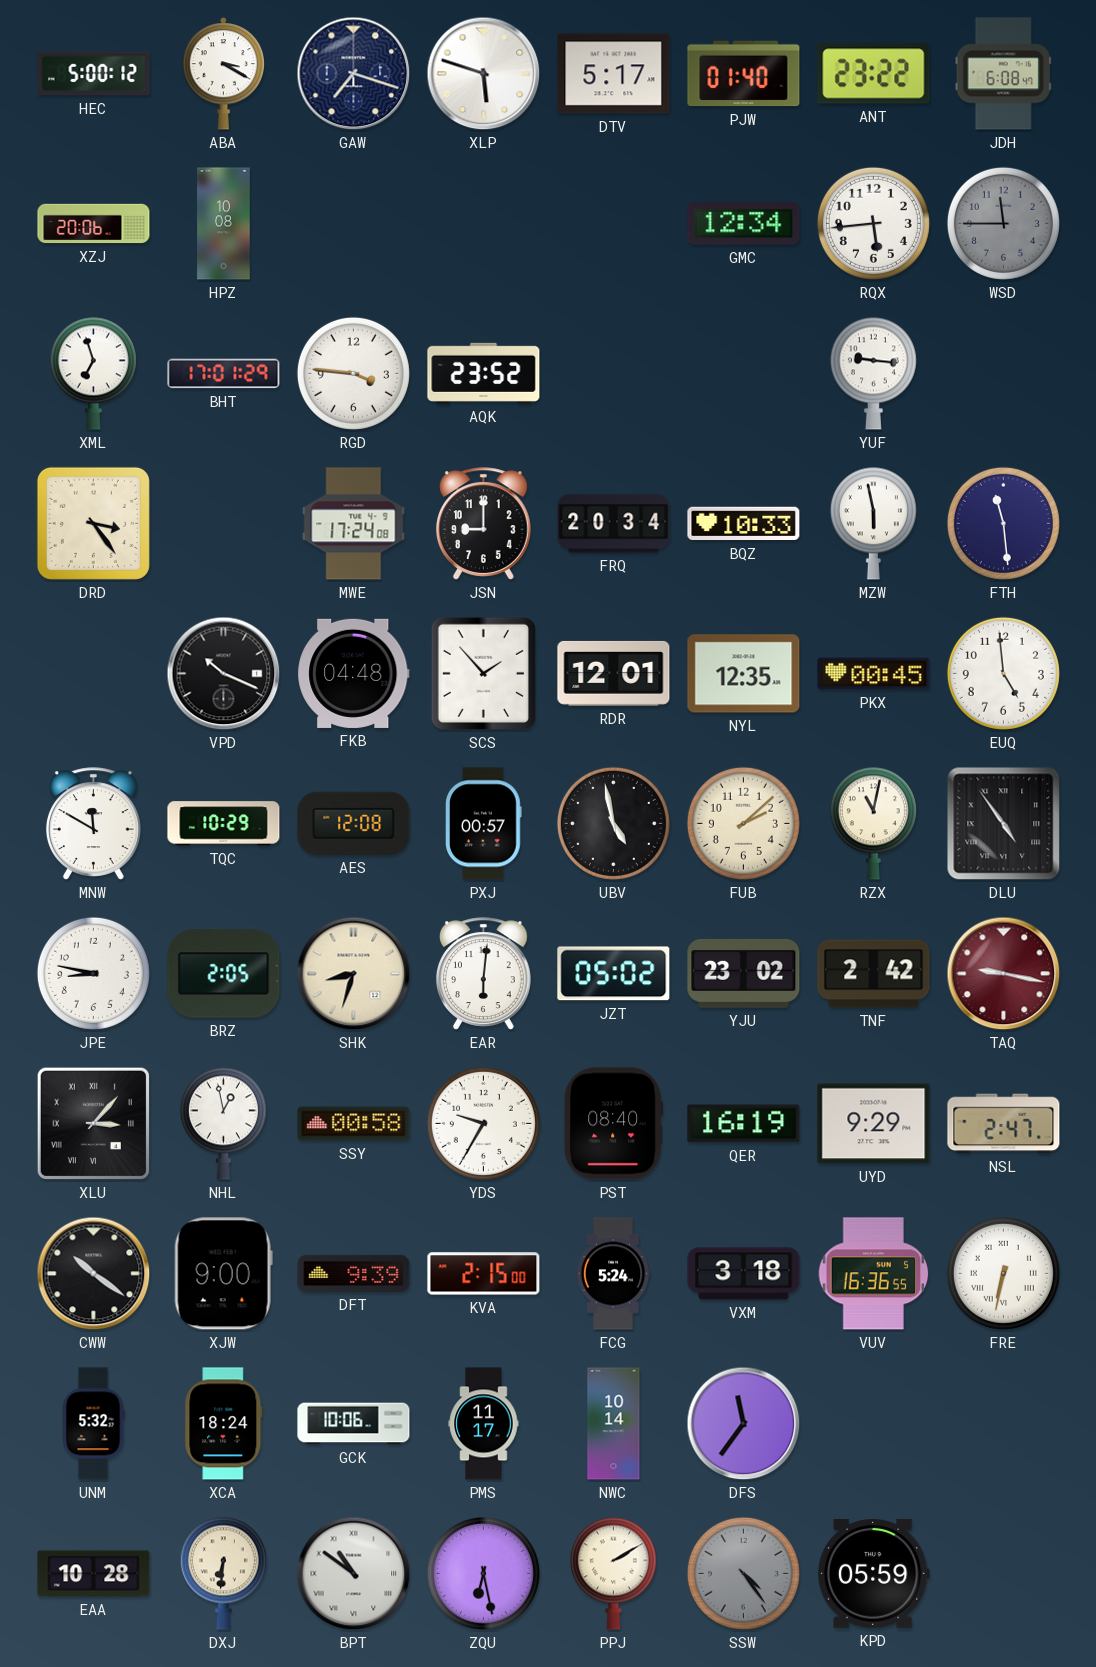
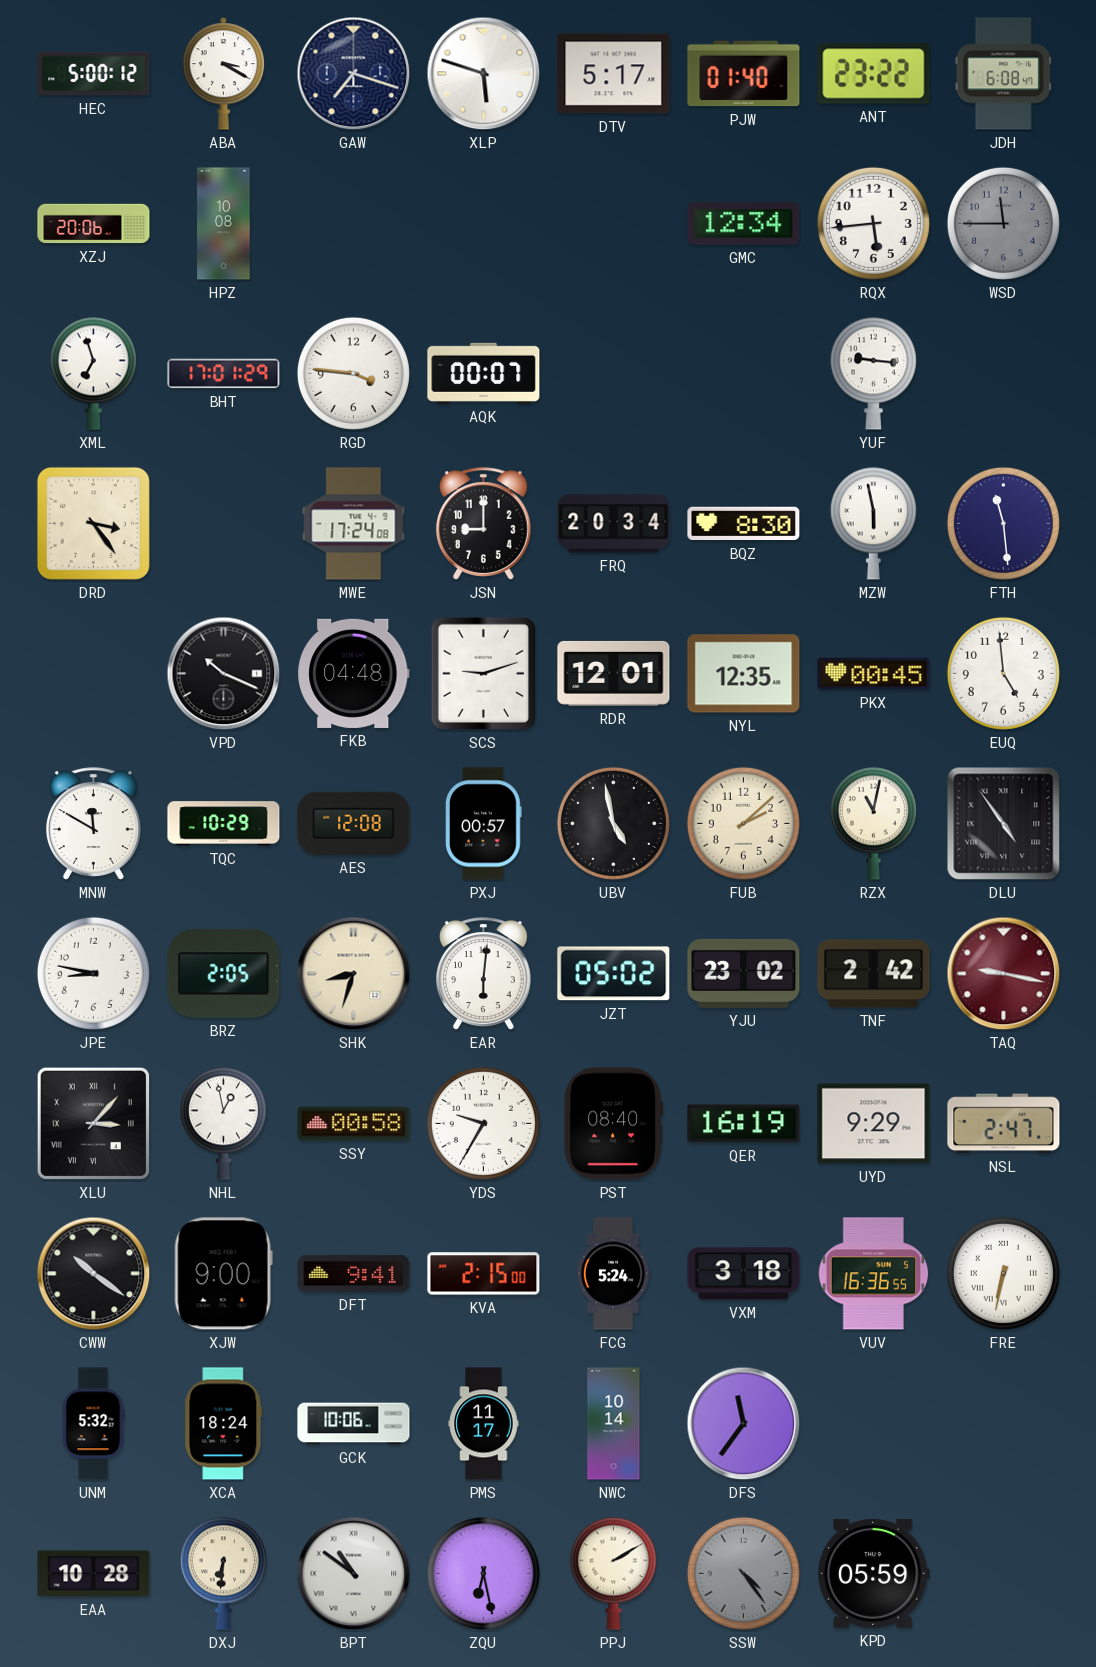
AQK: 23:52 -> 00:07 (484, 373)
BQZ: 10:33 -> 8:30 (744, 524)
SCS: 1:53 -> 9:12 (483, 673)
DFT: 9:39 -> 9:41 (354, 1273)
